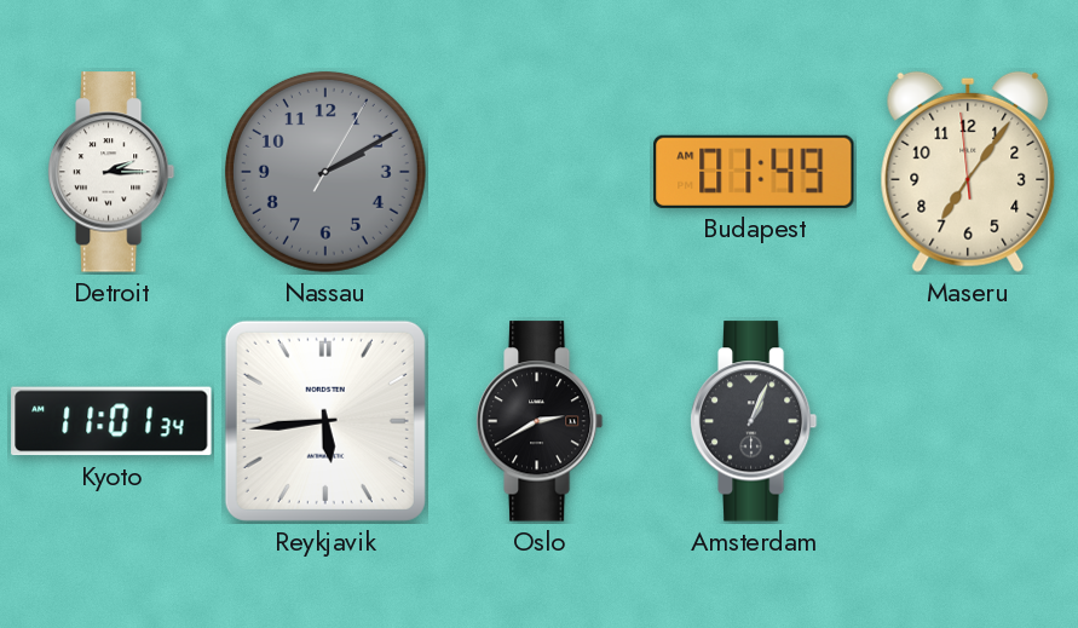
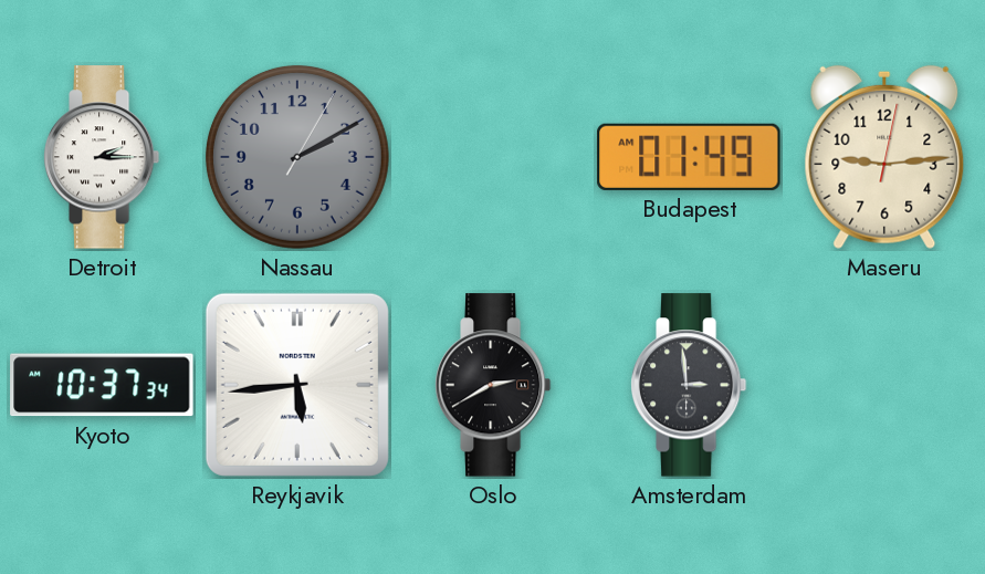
Maseru: 7:05 -> 9:14 (884, 157)
Kyoto: 11:01 -> 10:37 (102, 385)
Amsterdam: 1:04 -> 2:59 (689, 385)
